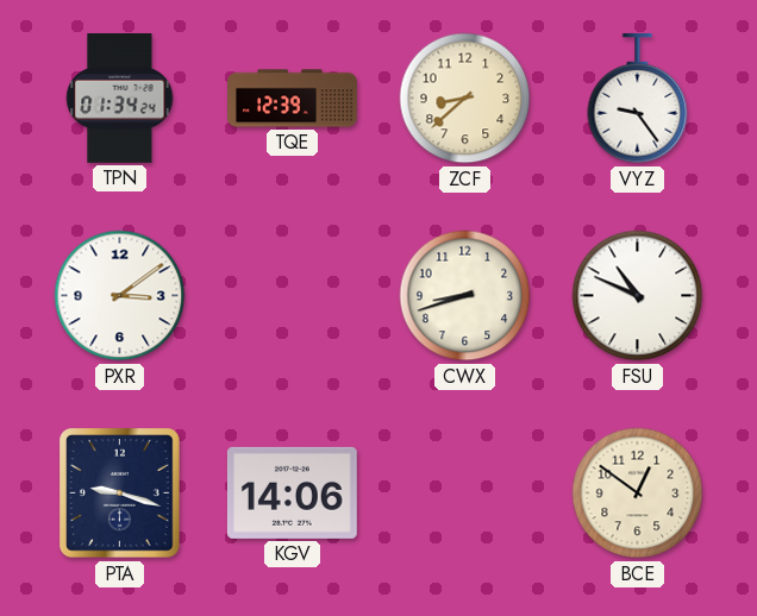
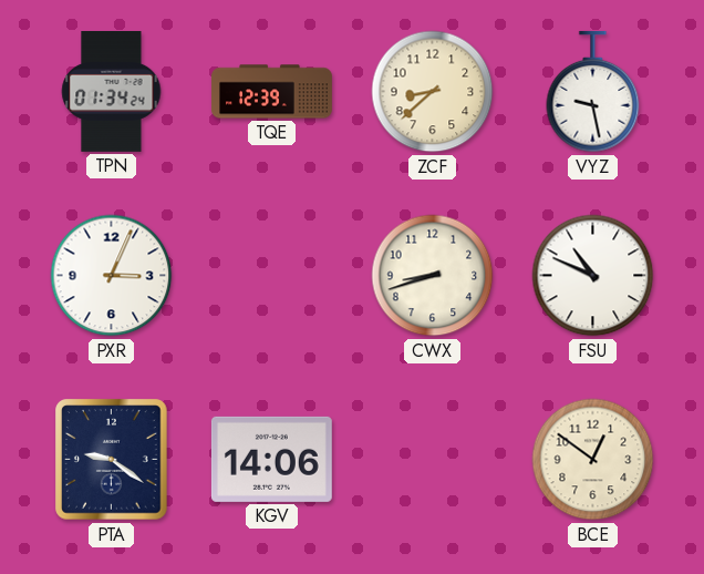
VYZ: 9:24 -> 9:28 (593, 92)
PXR: 3:09 -> 3:04 (112, 276)
PTA: 9:18 -> 9:21 (112, 460)
